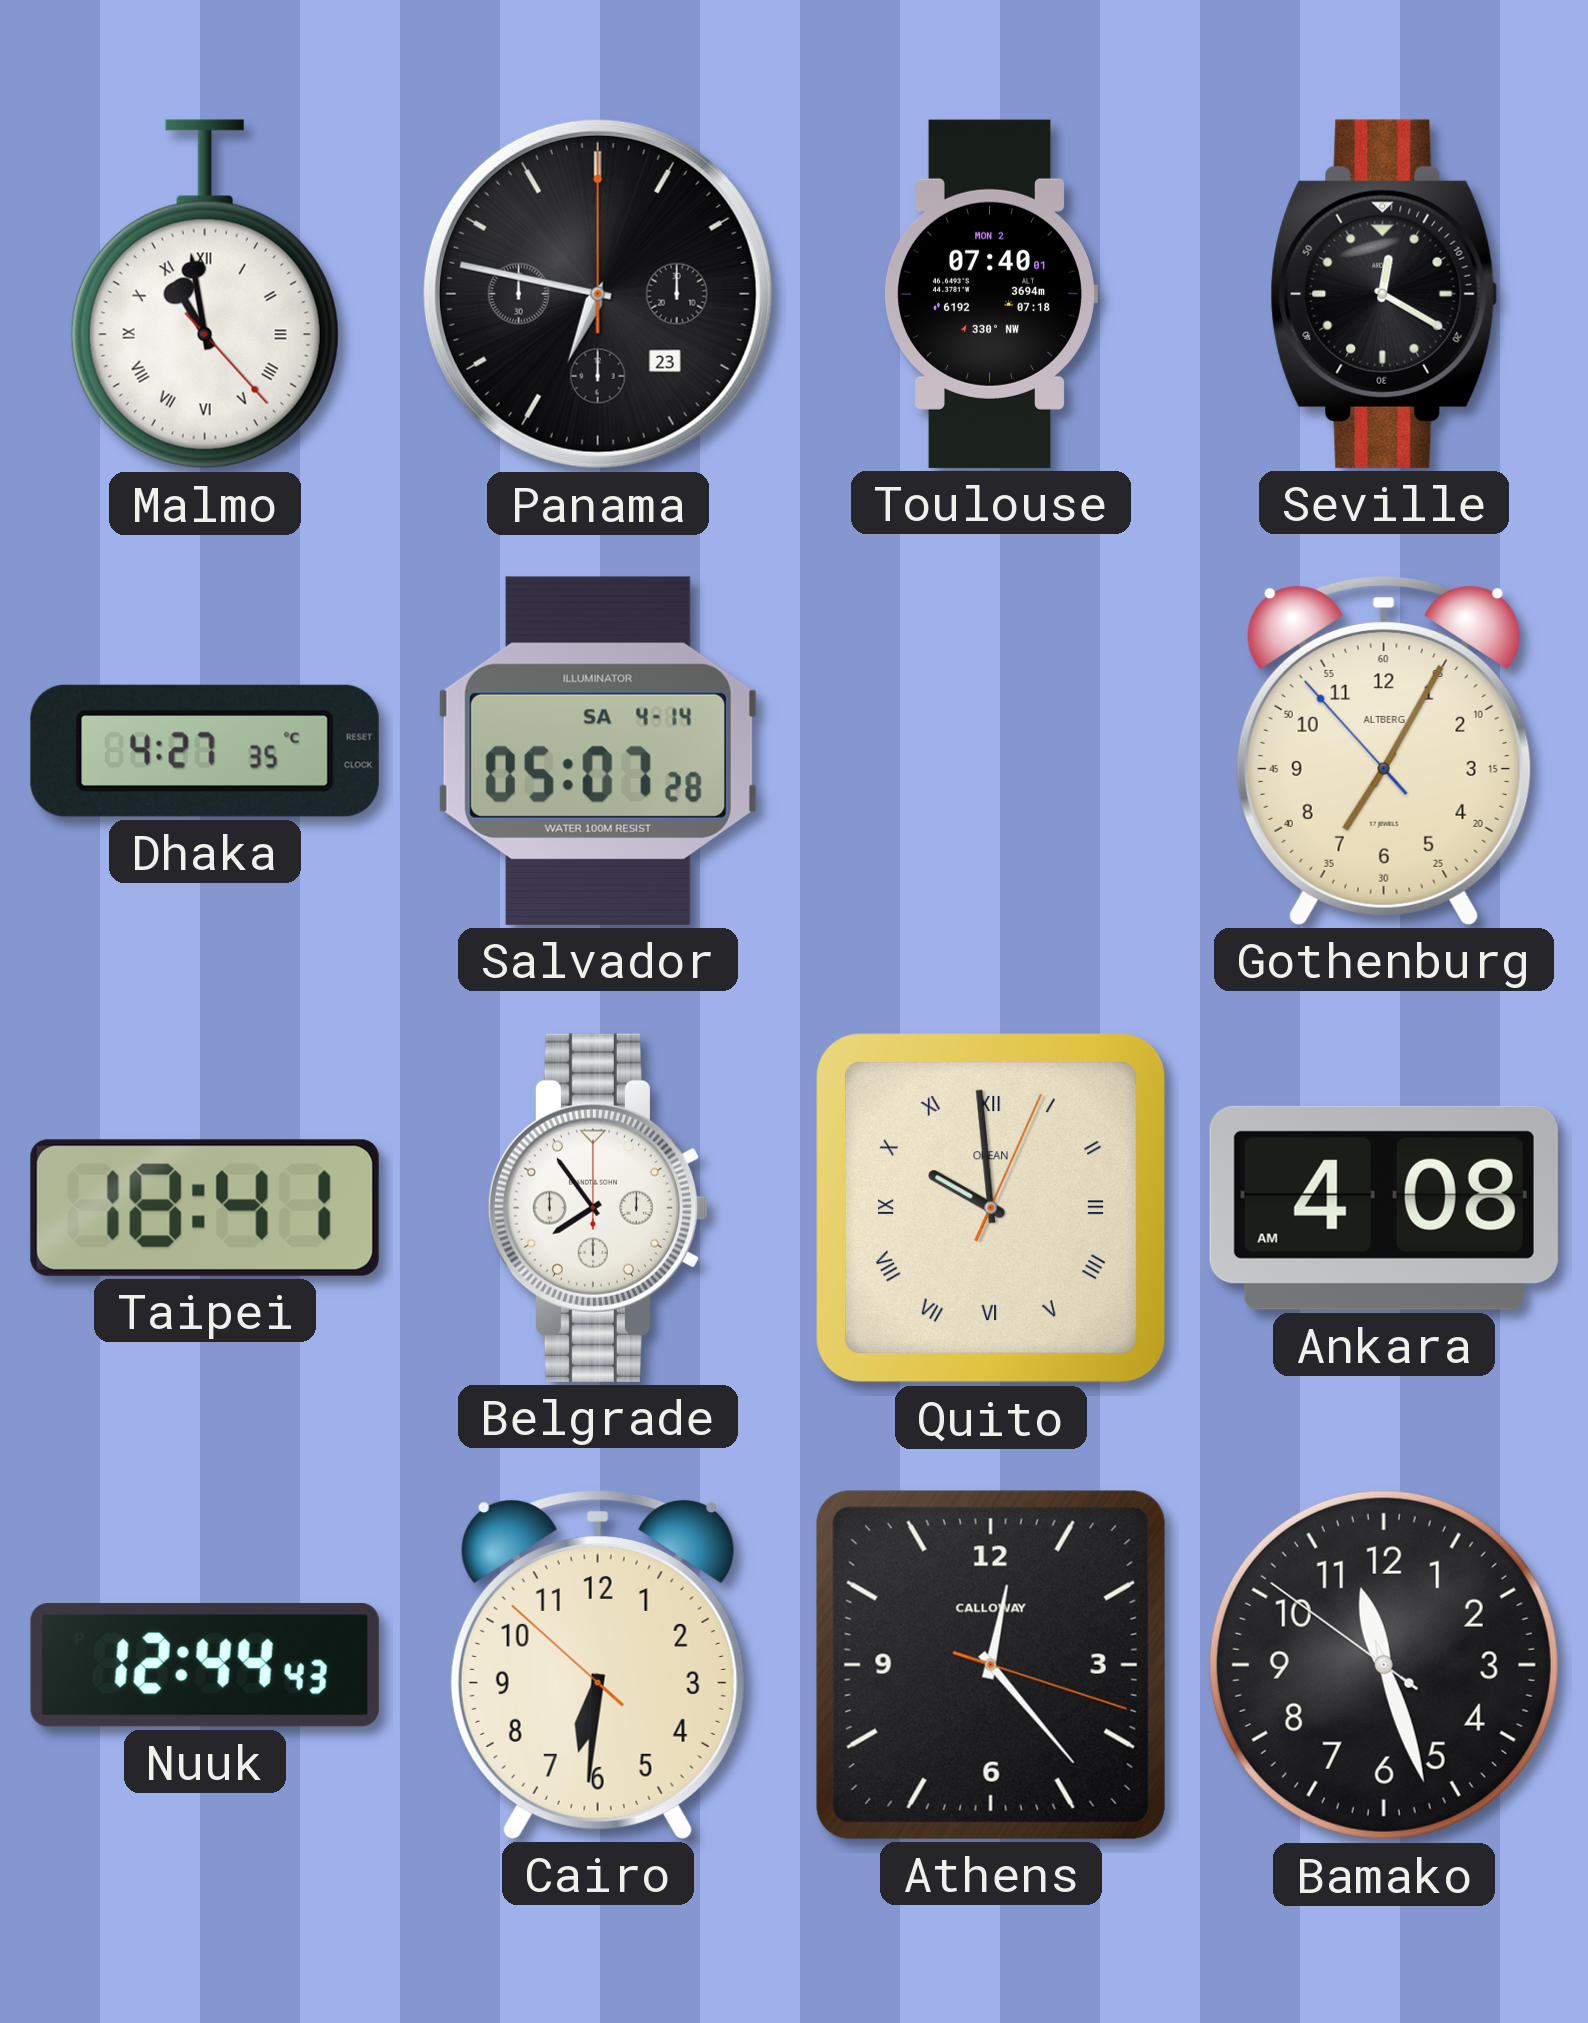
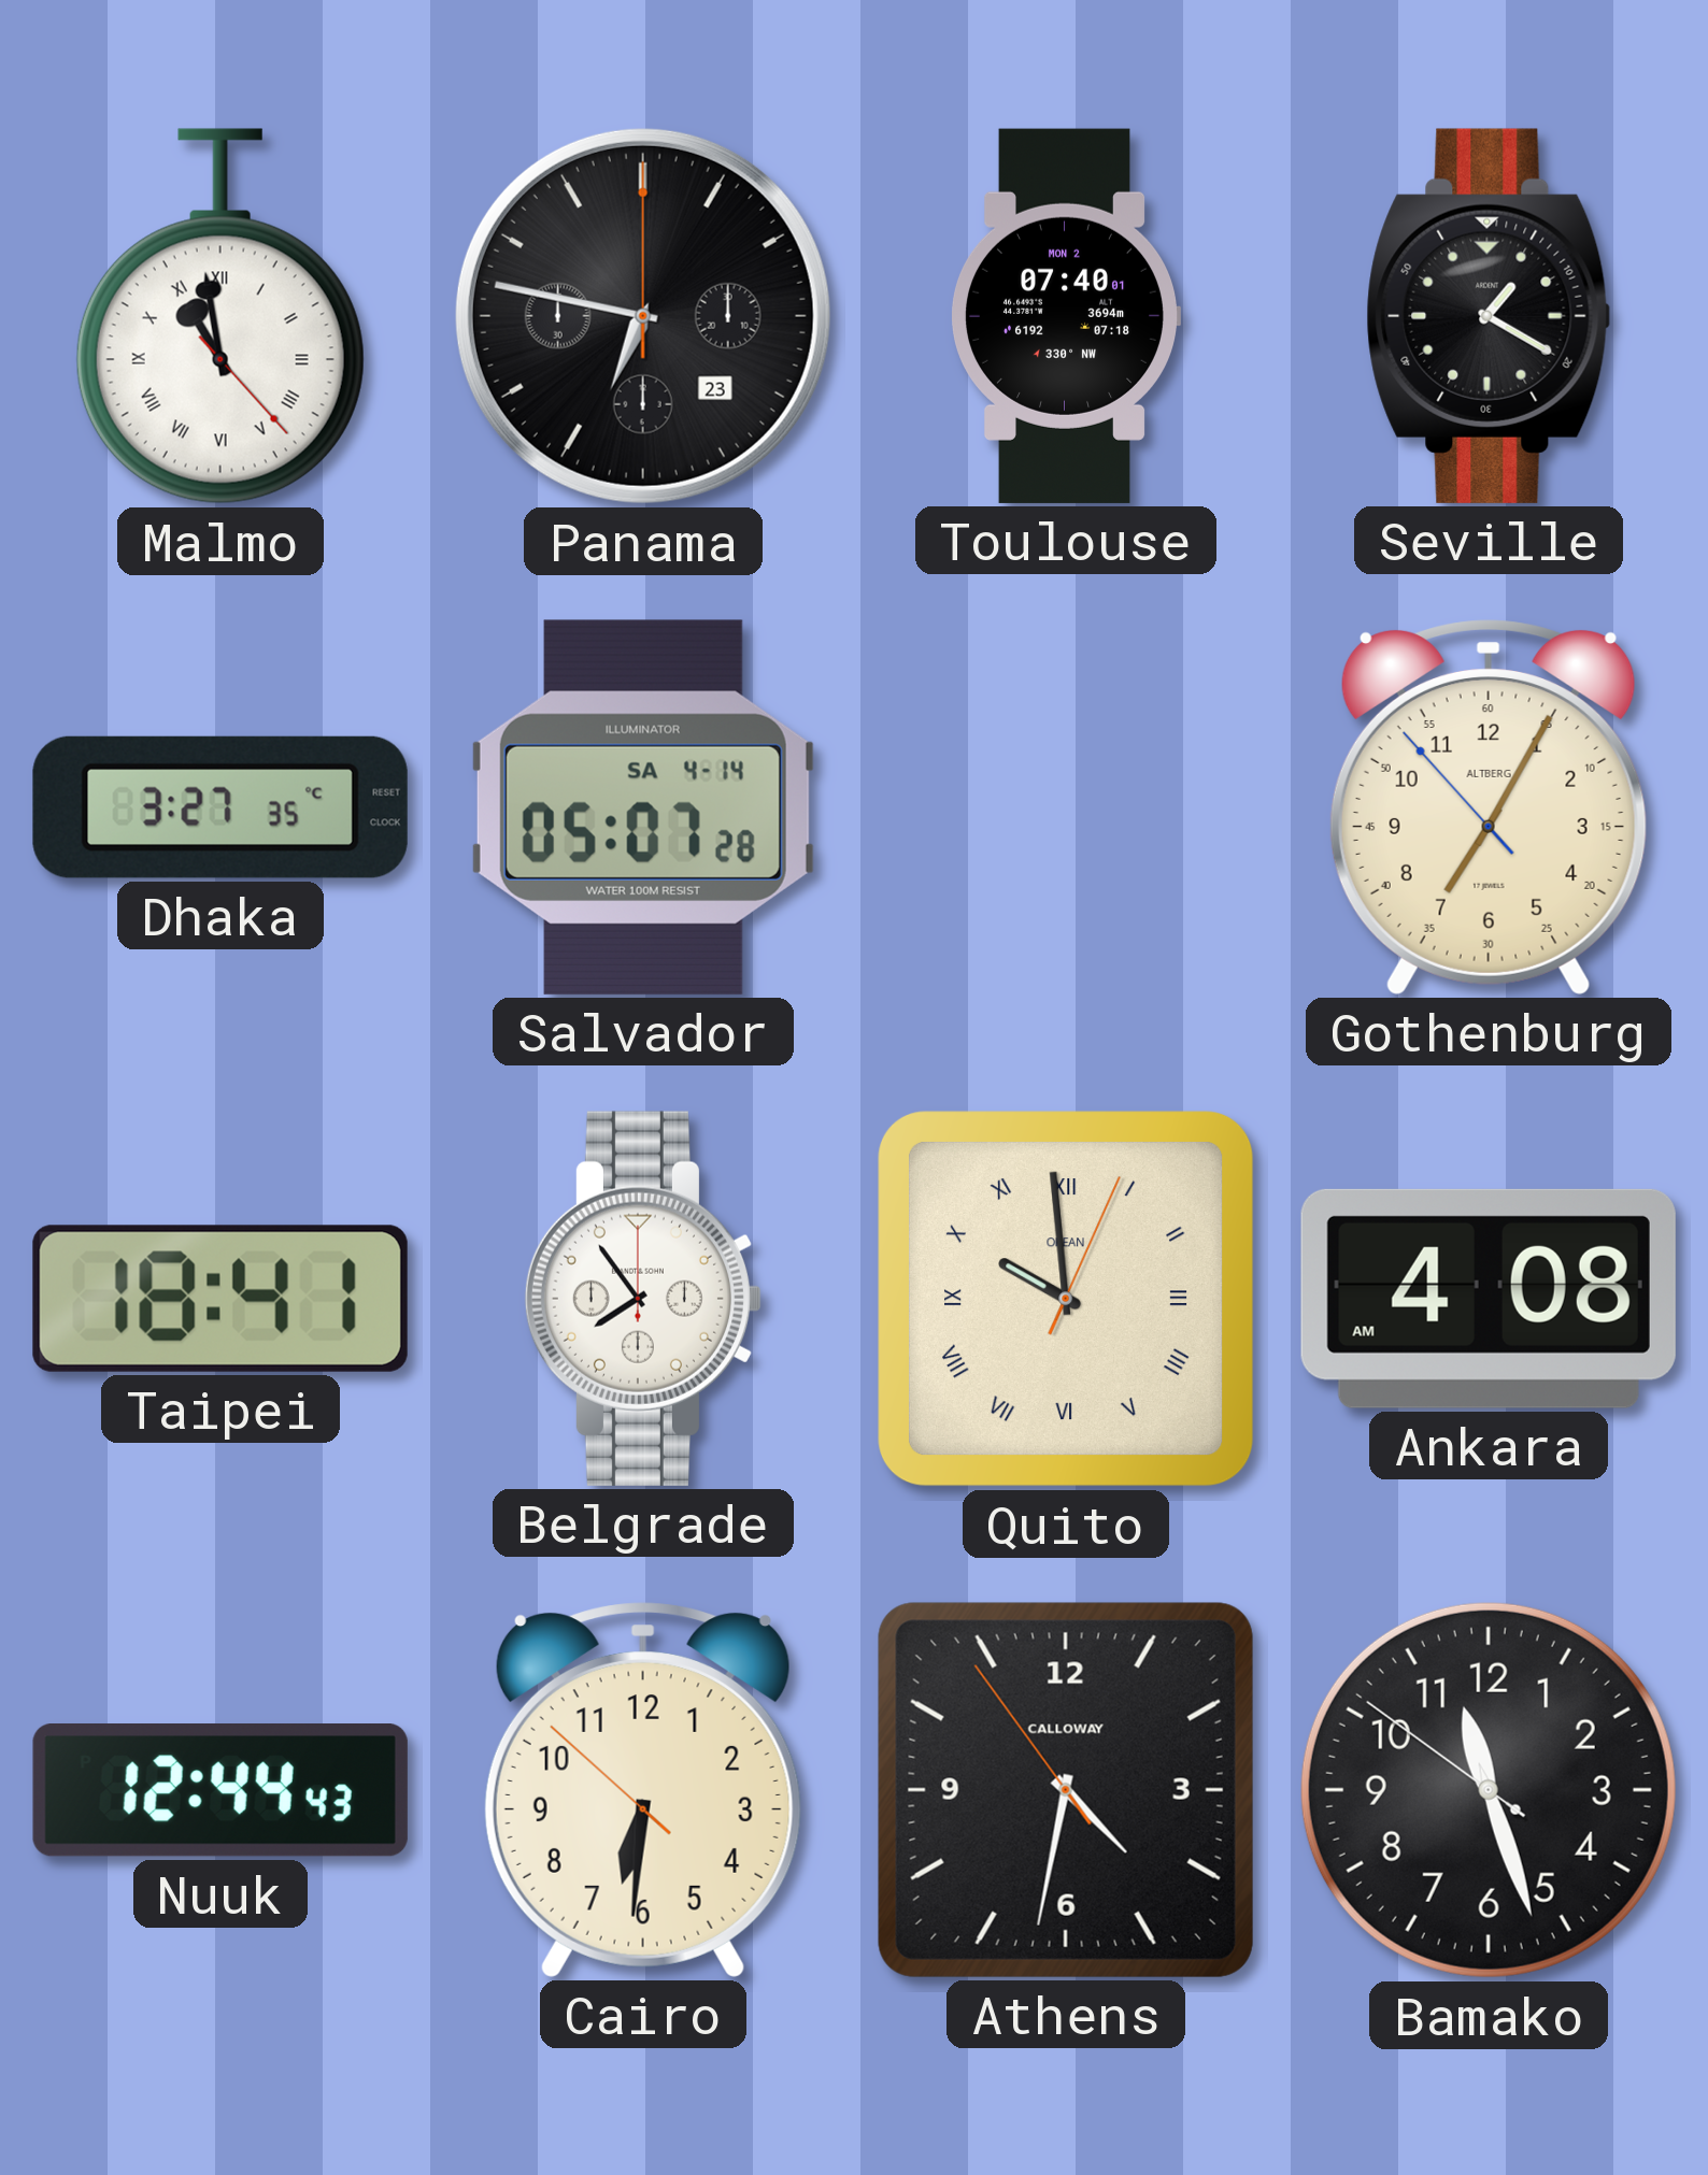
Seville: 12:20 -> 1:20 (1489, 316)
Dhaka: 4:27 -> 3:27 (220, 807)
Athens: 12:23 -> 4:31 (1066, 1790)
